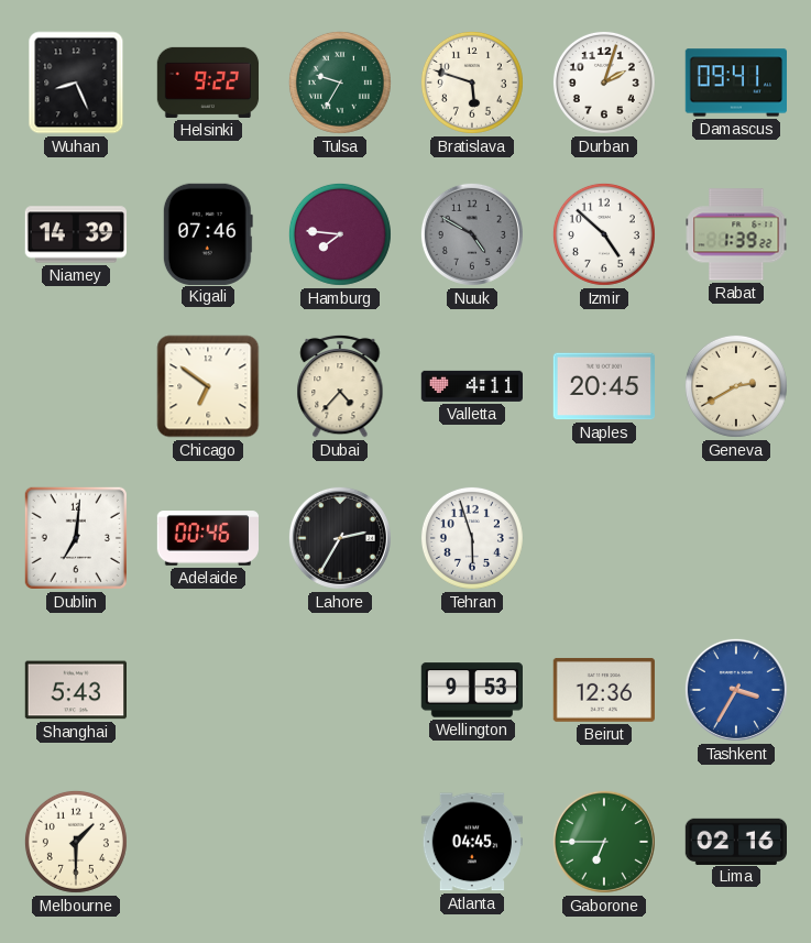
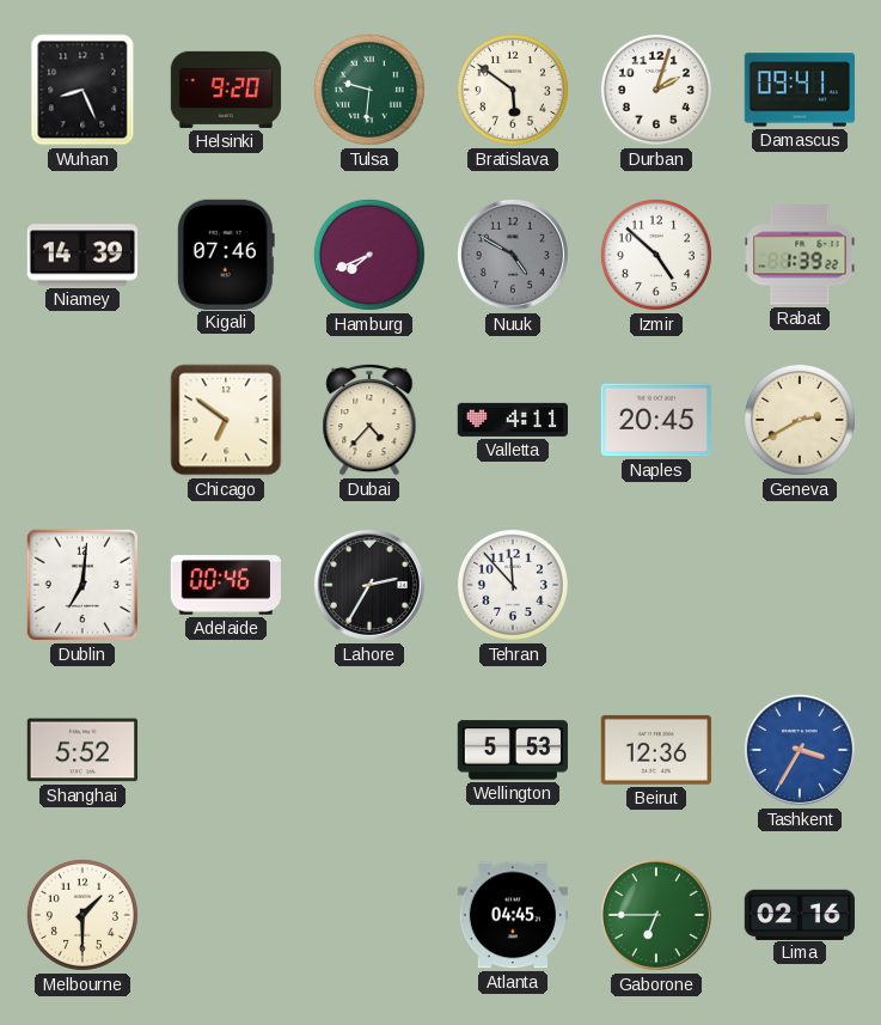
Helsinki: 9:22 -> 9:20 (226, 90)
Tulsa: 9:35 -> 9:31 (369, 90)
Bratislava: 5:48 -> 5:51 (513, 90)
Hamburg: 7:46 -> 7:41 (369, 255)
Tehran: 5:57 -> 11:53 (513, 585)
Shanghai: 5:43 -> 5:52 (81, 750)
Wellington: 9:53 -> 5:53 (512, 750)
